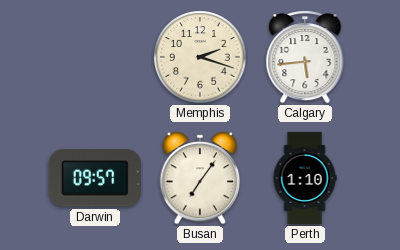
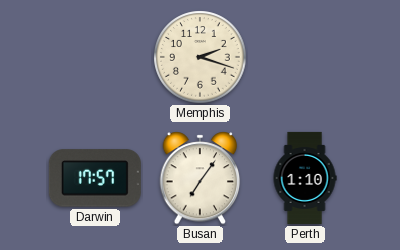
Calgary: 5:44 -> none (305, 57)
Darwin: 09:57 -> 17:57 (95, 178)
